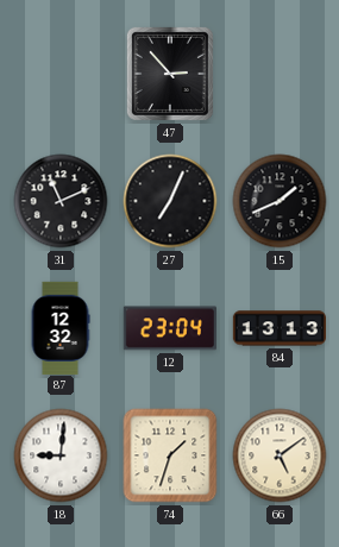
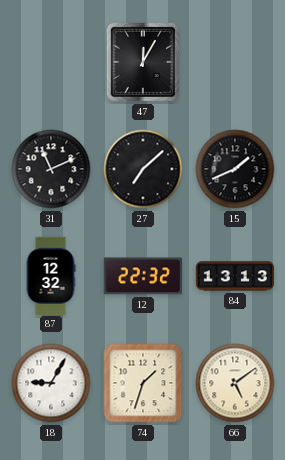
47: 2:53 -> 12:05 (143, 62)
27: 7:04 -> 7:08 (143, 169)
12: 23:04 -> 22:32 (143, 276)
18: 9:01 -> 9:05 (51, 383)
